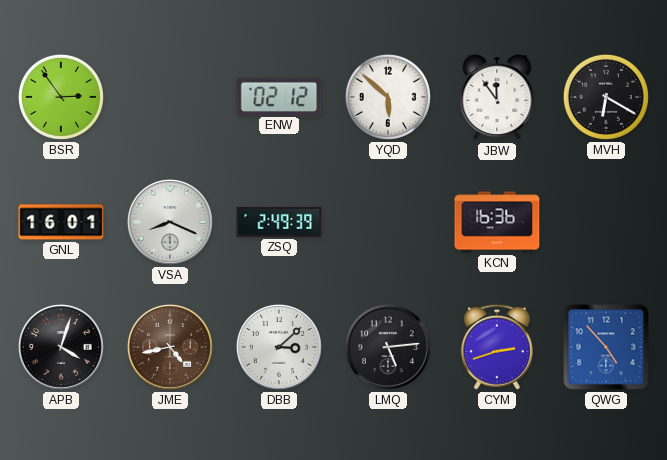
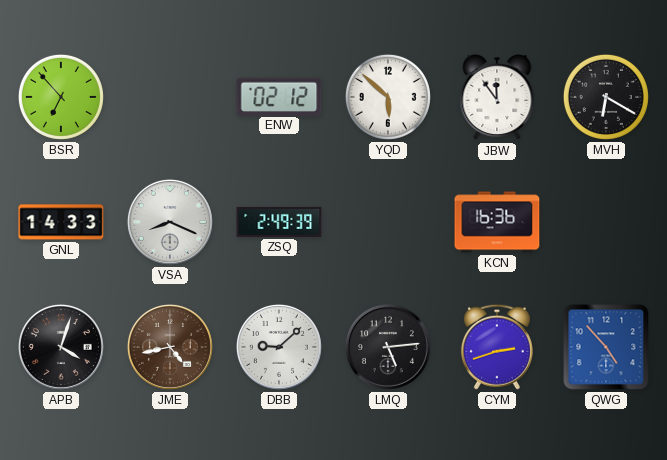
BSR: 2:54 -> 6:53 (61, 97)
GNL: 16:01 -> 14:33 (61, 222)
DBB: 3:08 -> 9:08 (279, 347)
